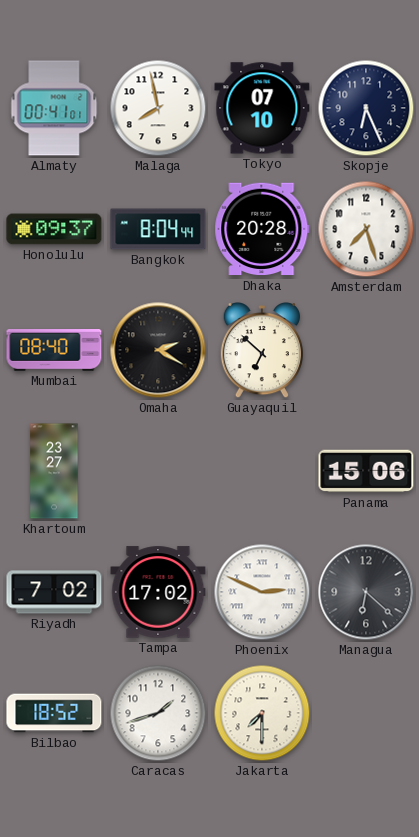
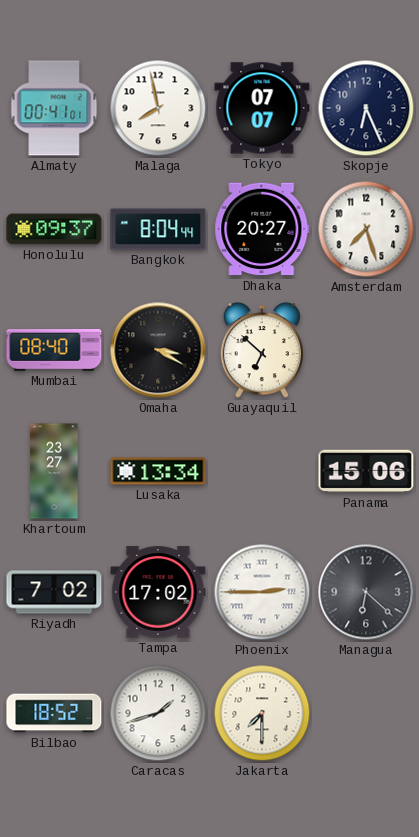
Tokyo: 07:10 -> 07:07 (262, 108)
Dhaka: 20:28 -> 20:27 (262, 229)
Omaha: 2:20 -> 3:20 (158, 350)
Lusaka: none -> 13:34 (158, 471)
Phoenix: 2:49 -> 2:45 (262, 592)
